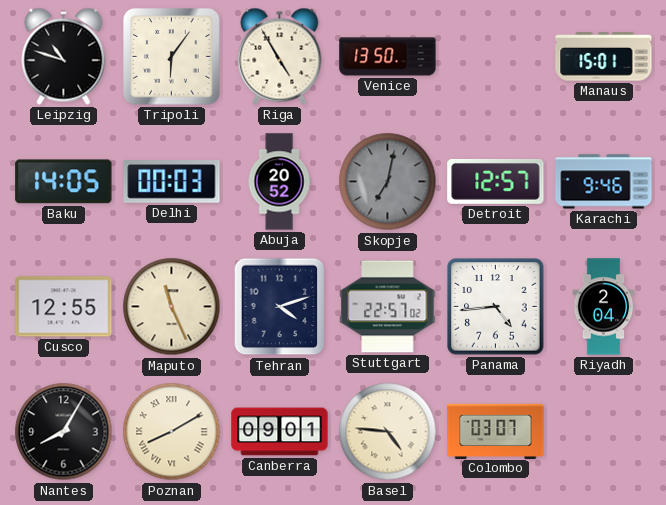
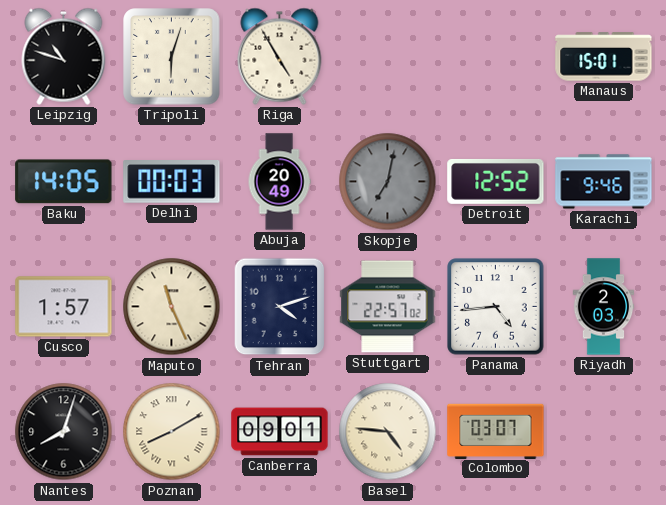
Tripoli: 6:06 -> 6:03 (172, 57)
Venice: 13:50 -> none (388, 57)
Abuja: 20:52 -> 20:49 (279, 182)
Detroit: 12:57 -> 12:52 (496, 181)
Cusco: 12:55 -> 1:57 (64, 307)
Riyadh: 2:04 -> 2:03 (604, 307)
Nantes: 8:05 -> 8:03 (64, 432)
